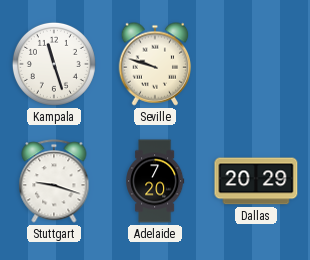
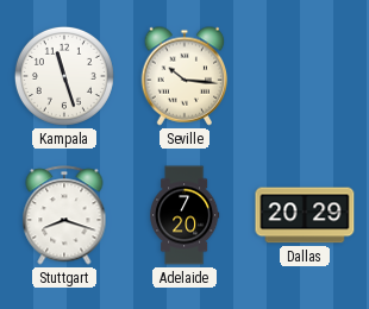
Seville: 9:48 -> 10:16 (185, 76)
Stuttgart: 9:18 -> 8:18 (64, 215)
